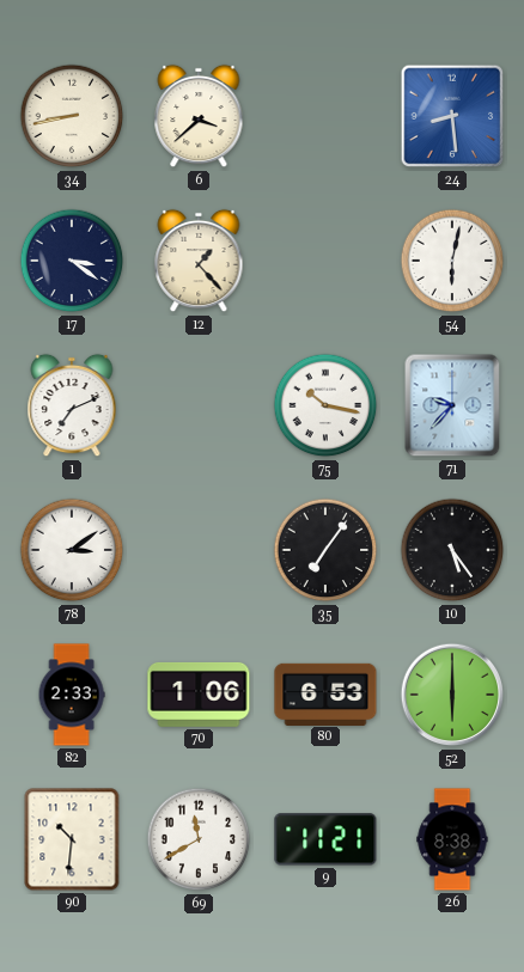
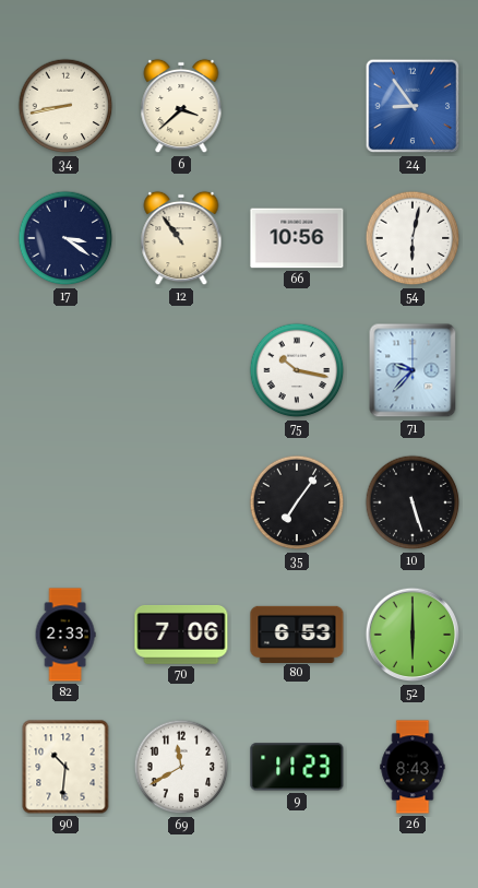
24: 8:29 -> 8:54 (413, 106)
12: 1:23 -> 10:54 (181, 238)
66: none -> 10:56 (297, 238)
1: 7:11 -> none (72, 405)
78: 3:09 -> none (72, 550)
10: 5:24 -> 5:27 (413, 502)
70: 1:06 -> 7:06 (181, 635)
9: 11:21 -> 11:23 (297, 767)
26: 8:38 -> 8:43 (413, 767)
